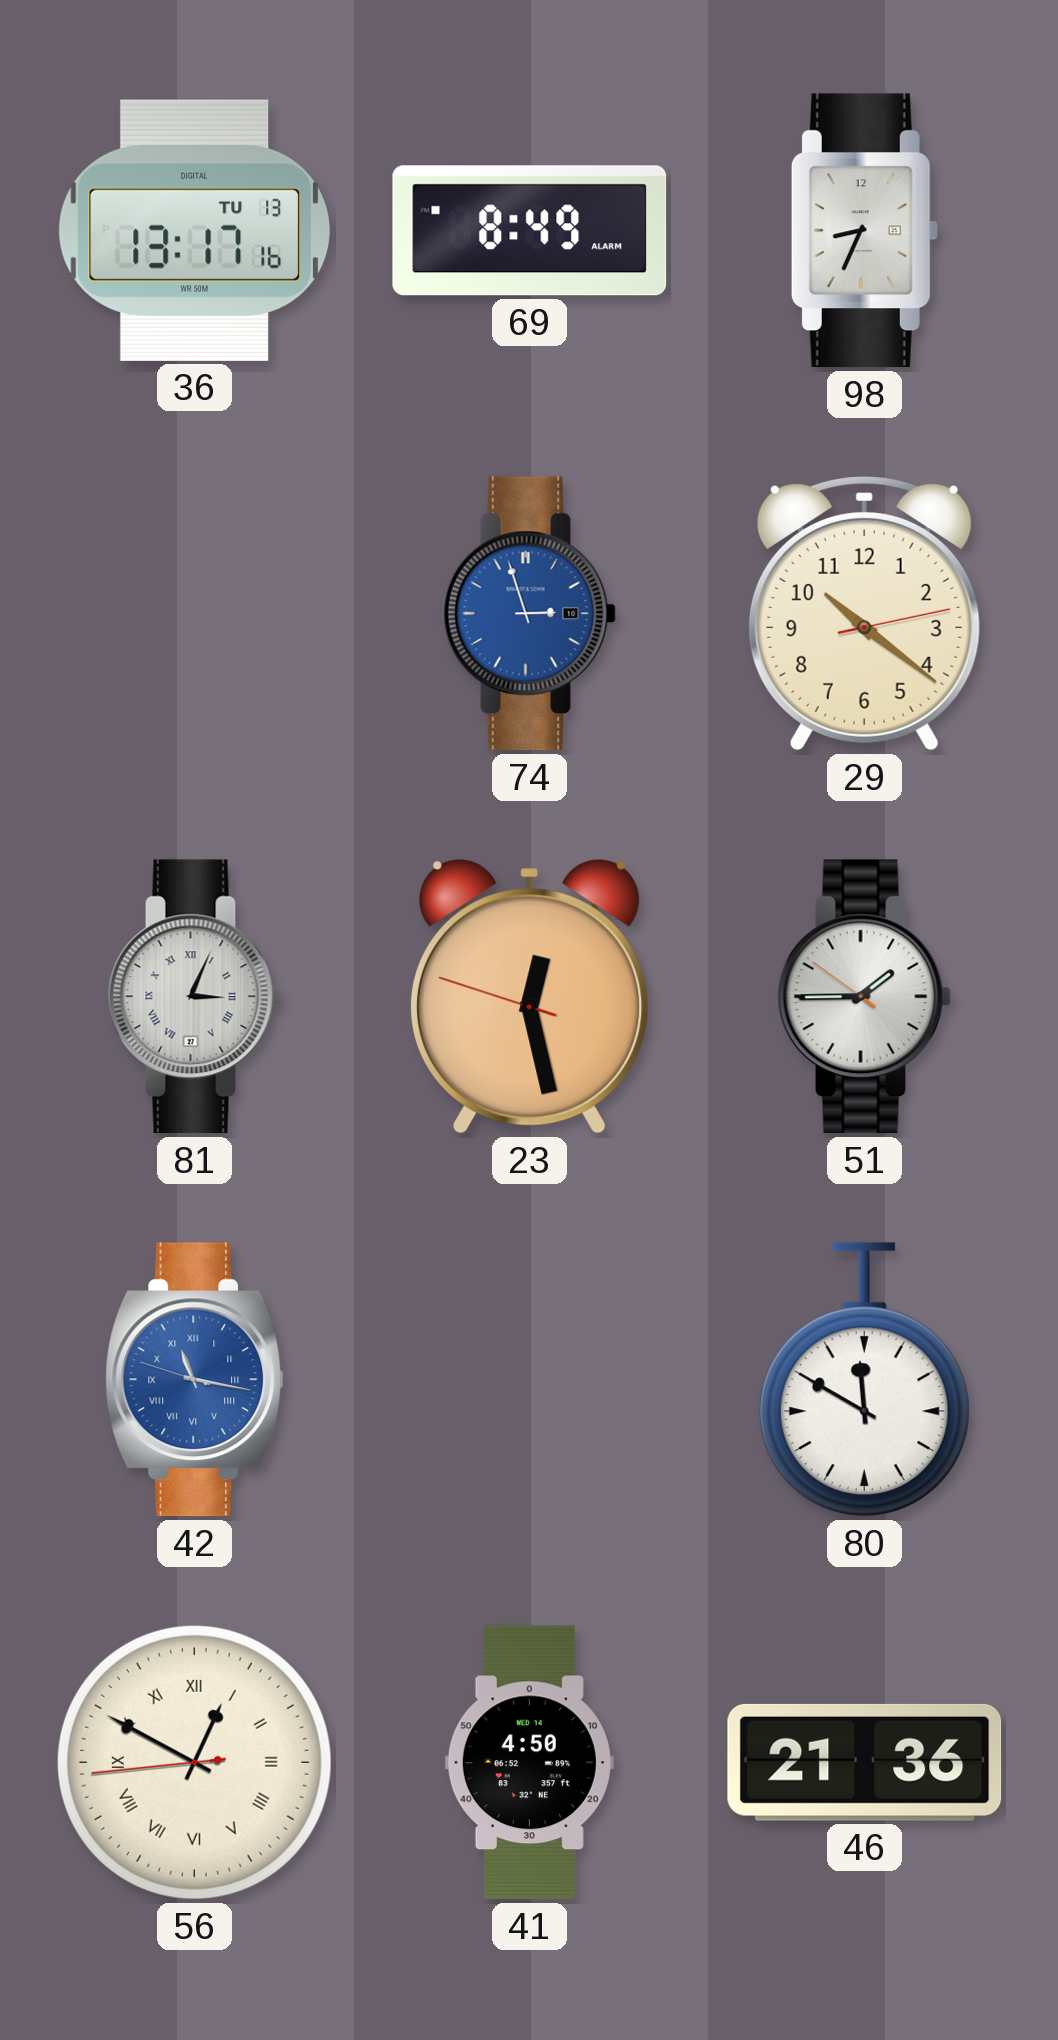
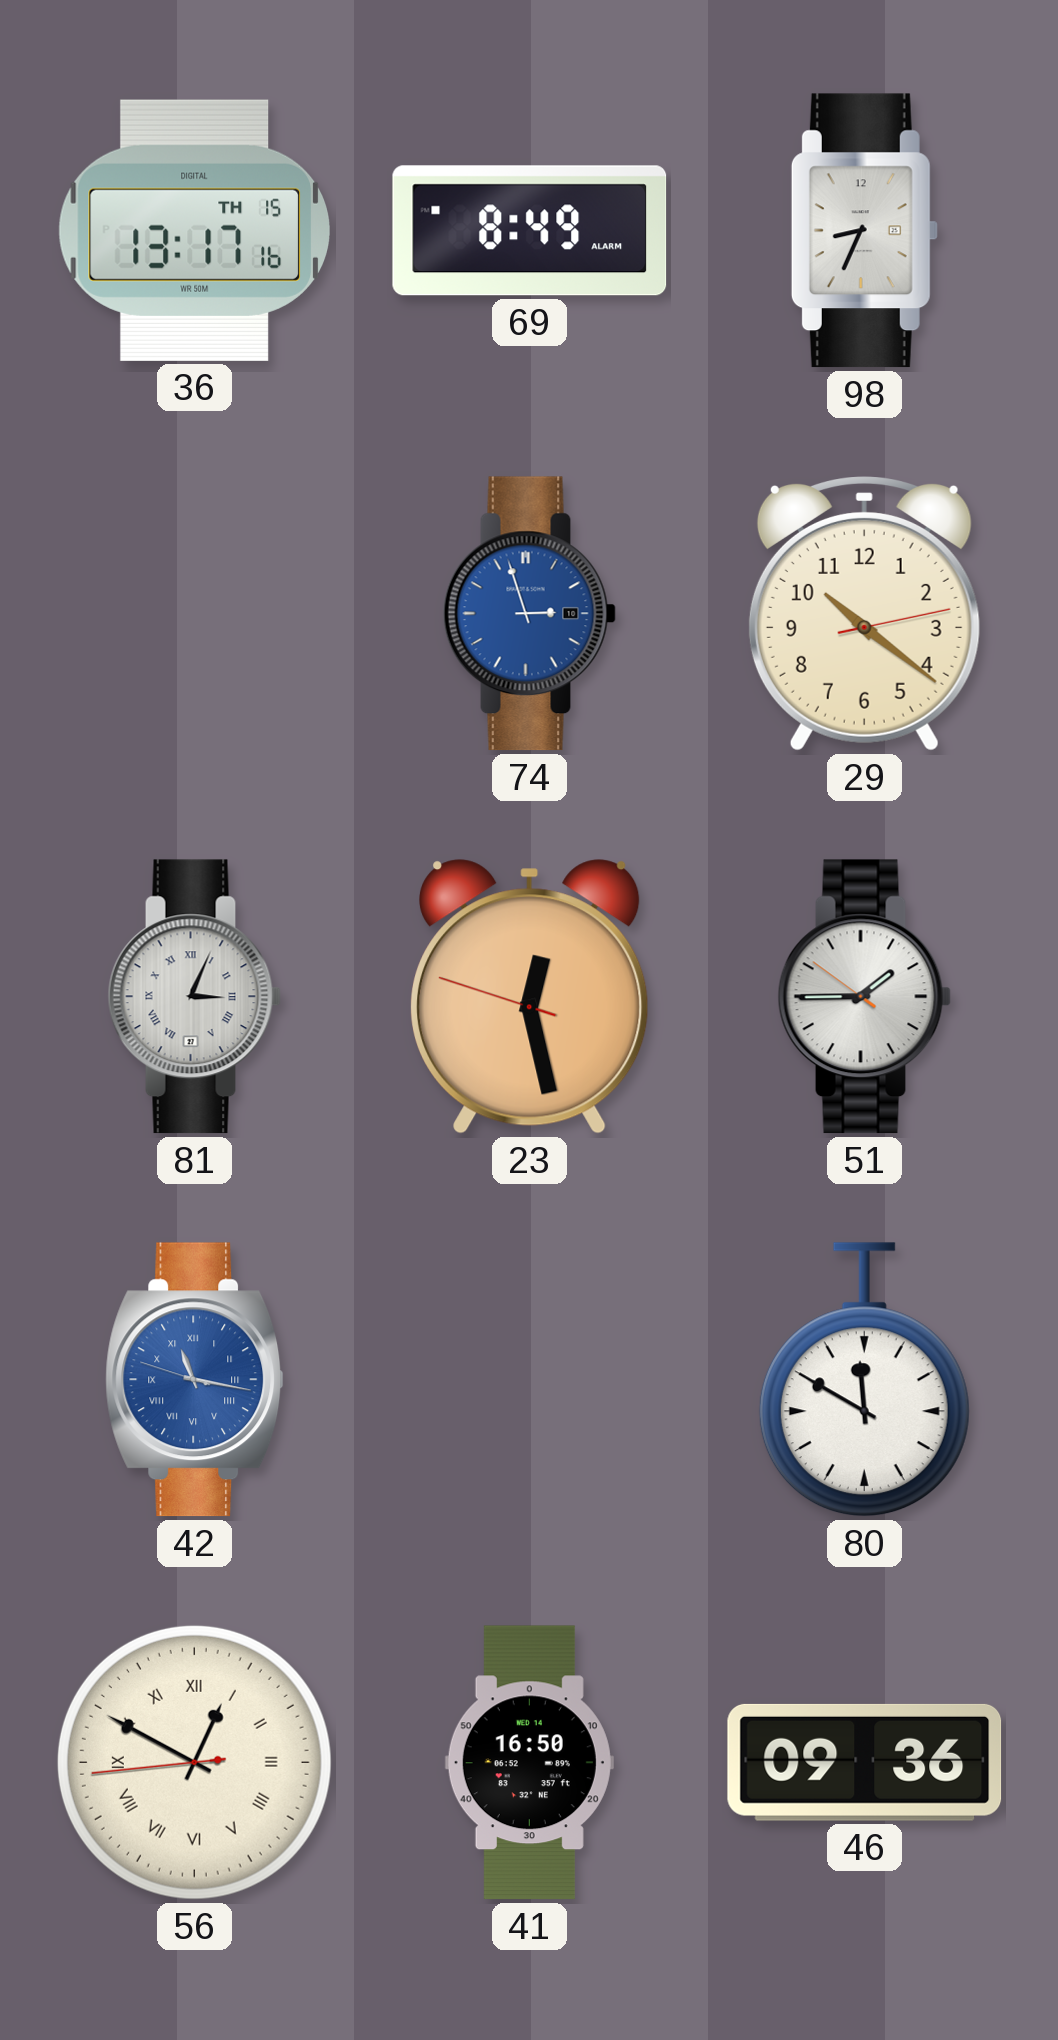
36 date: TU 13 -> TH 15 (194, 230)
41: 4:50 -> 16:50 (529, 1763)
46: 21:36 -> 09:36 (865, 1762)
